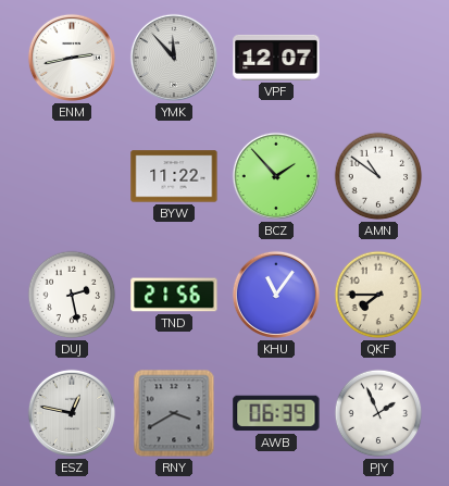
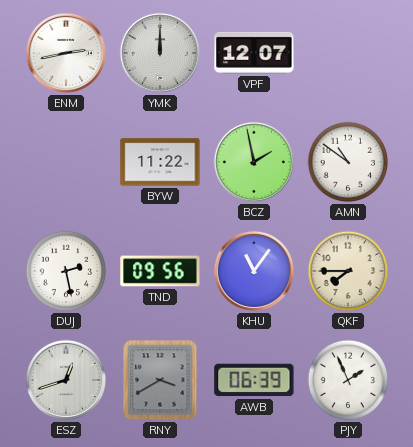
YMK: 11:53 -> 12:00 (160, 53)
BCZ: 1:53 -> 1:58 (254, 162)
TND: 21:56 -> 09:56 (160, 271)
ESZ: 12:47 -> 12:42 (66, 380)
